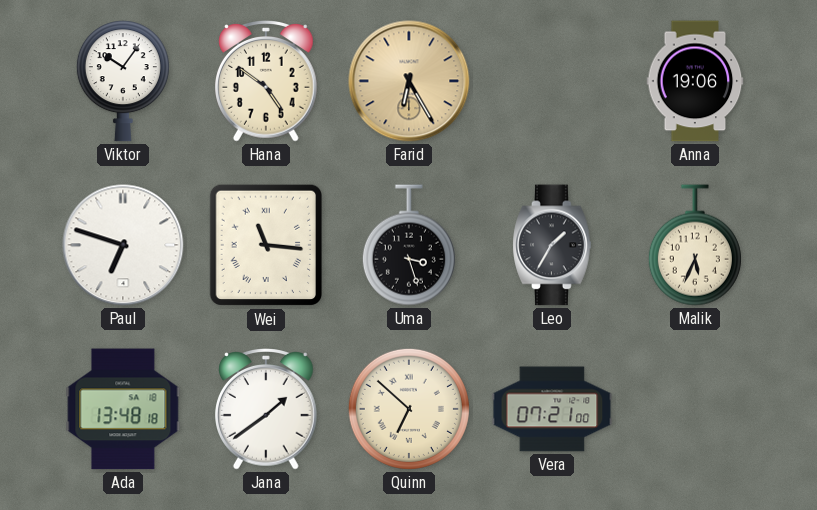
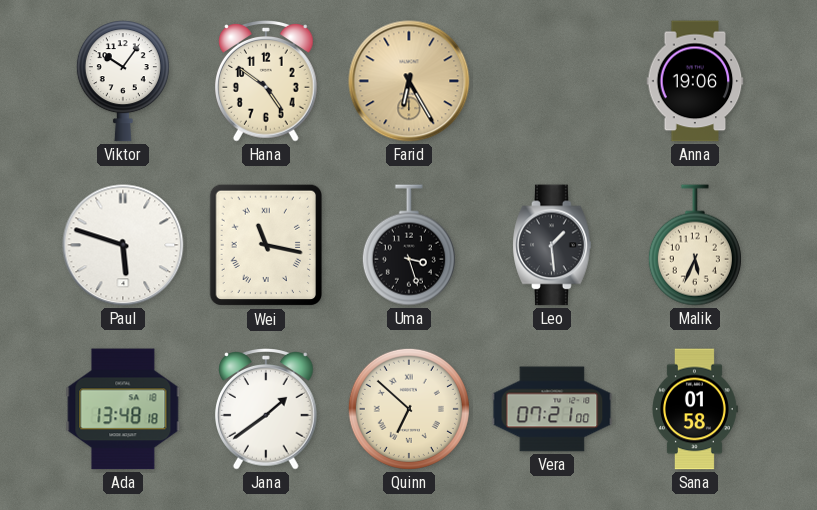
Paul: 6:48 -> 5:48 (123, 245)
Wei: 11:16 -> 11:17 (265, 245)
Leo: 1:35 -> 1:29 (552, 245)
Sana: none -> 01:58 (695, 409)
